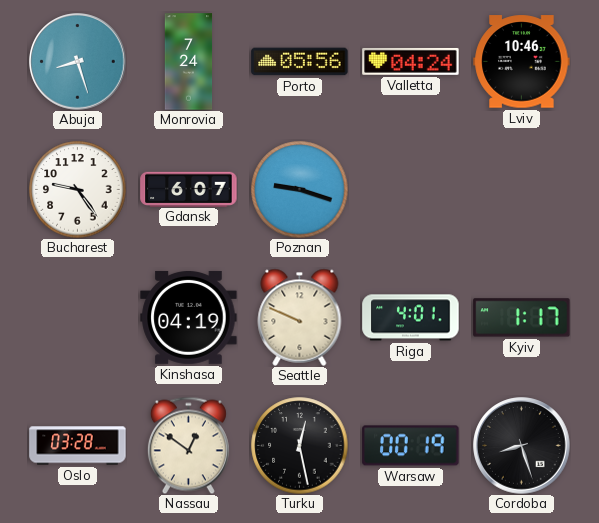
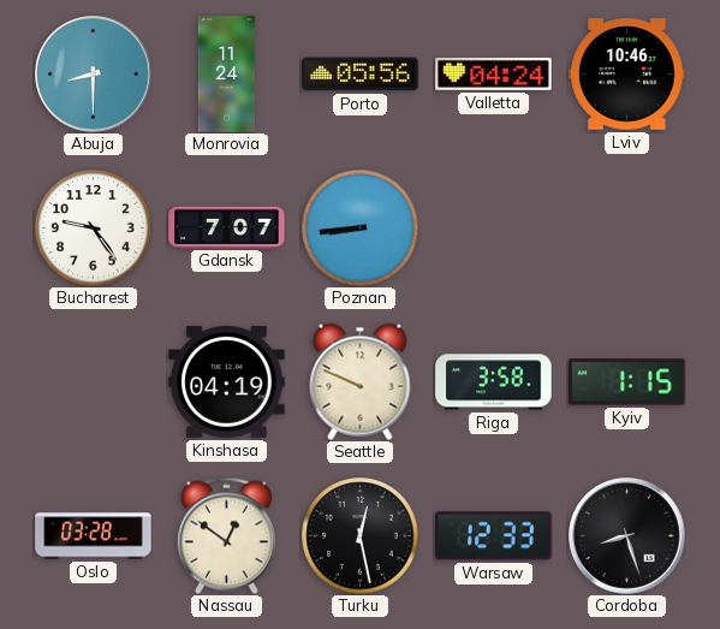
Abuja: 8:27 -> 8:30 (94, 75)
Monrovia: 7:24 -> 11:24 (227, 75)
Gdansk: 6:07 -> 7:07 (227, 227)
Poznan: 9:18 -> 8:44 (361, 229)
Riga: 4:01 -> 3:58 (494, 382)
Kyiv: 1:17 -> 1:15 (627, 382)
Warsaw: 00:19 -> 12:33 (494, 536)
